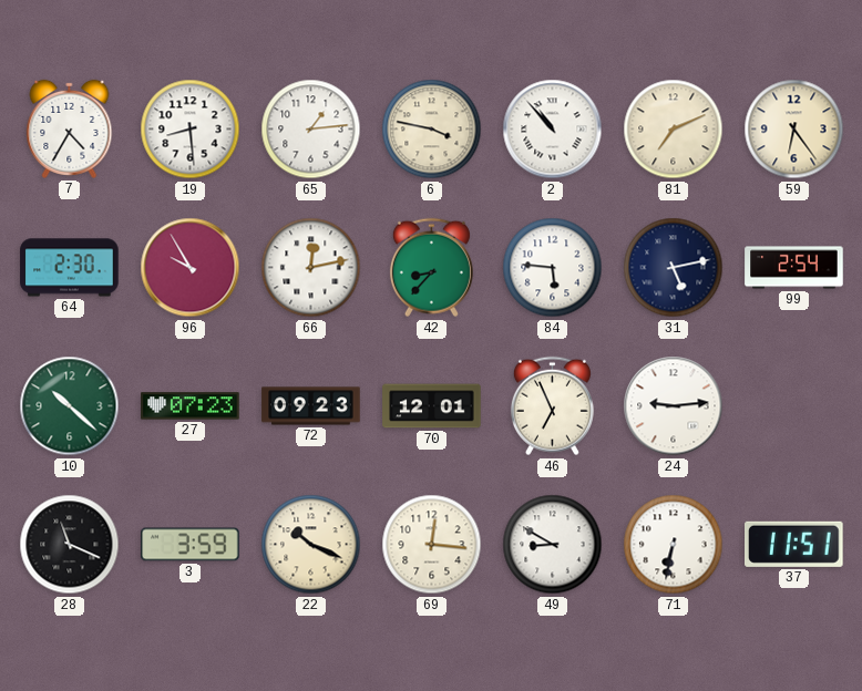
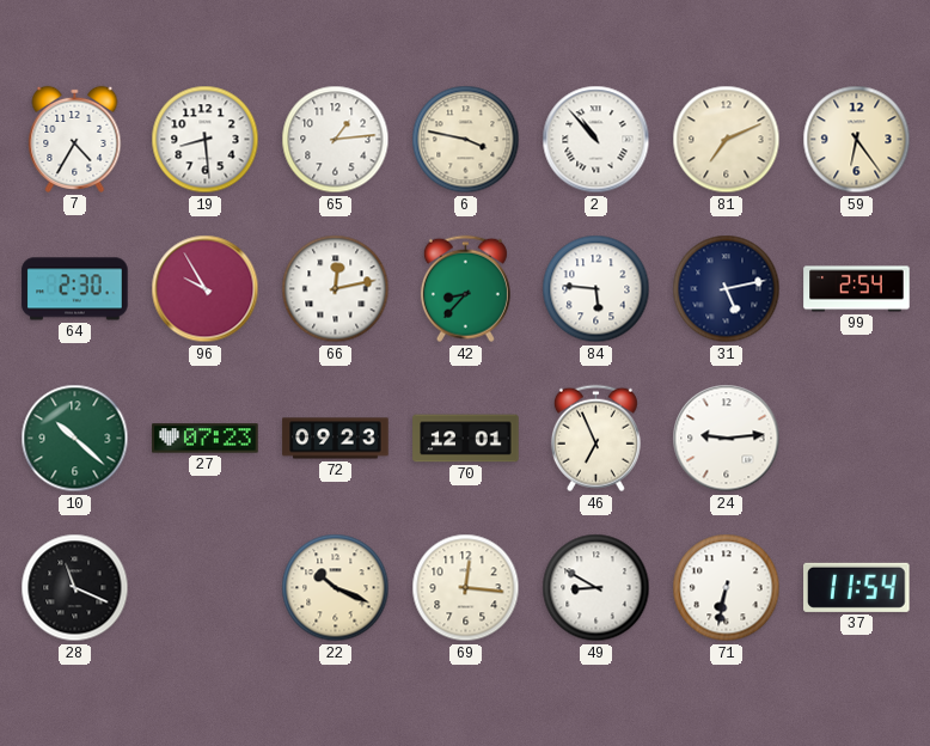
3: 3:59 -> none (191, 545)
37: 11:51 -> 11:54 (857, 587)
